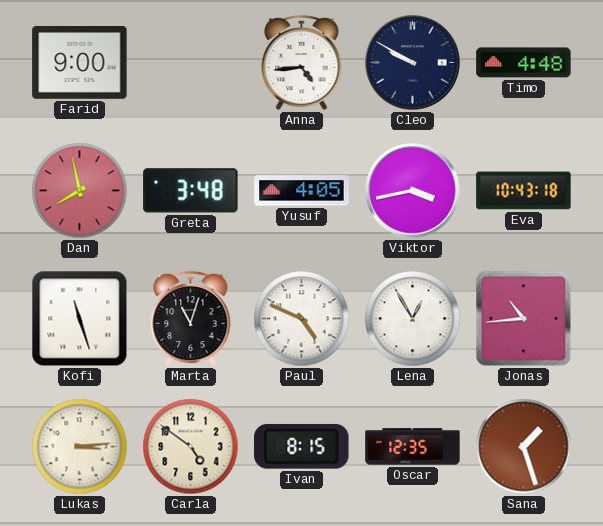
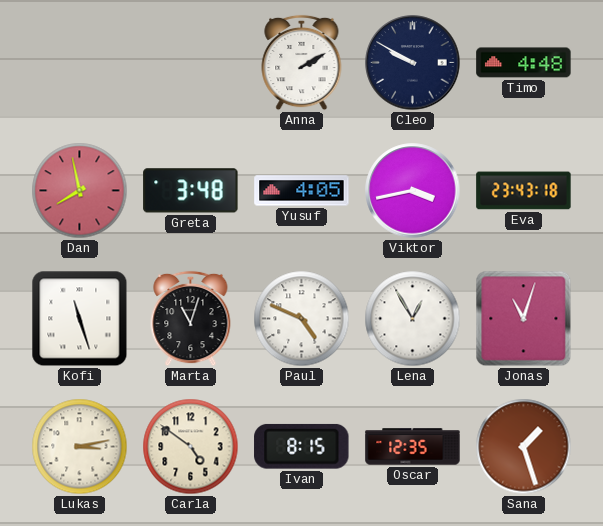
Farid: 9:00 -> none (80, 63)
Anna: 4:44 -> 2:10 (302, 63)
Eva: 10:43 -> 23:43 (524, 191)
Jonas: 10:44 -> 11:03 (524, 319)
Lukas: 3:14 -> 3:13 (80, 447)
